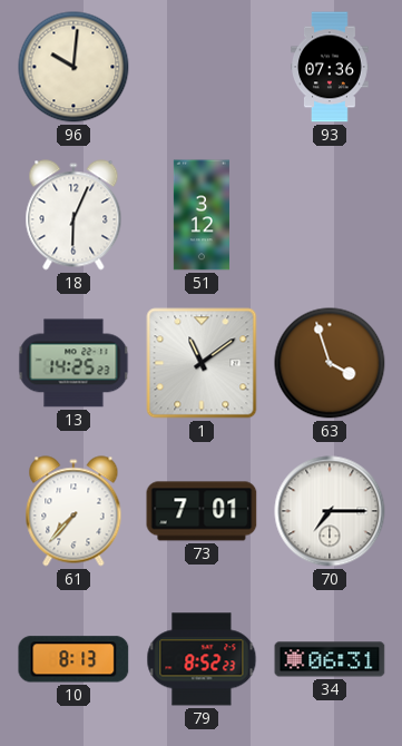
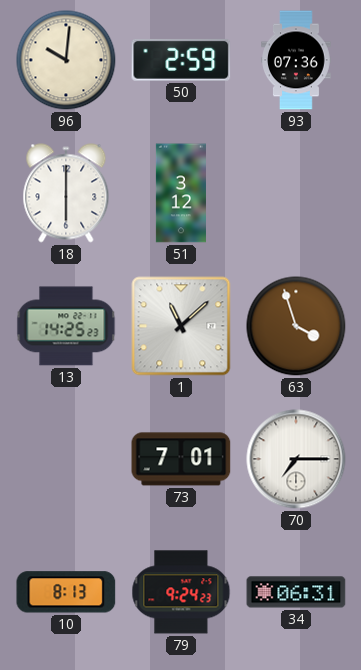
50: none -> 2:59 (181, 60)
18: 6:04 -> 6:00 (66, 193)
1: 11:09 -> 11:08 (181, 326)
61: 7:37 -> none (73, 511)
79: 8:52 -> 9:24 (181, 592)
